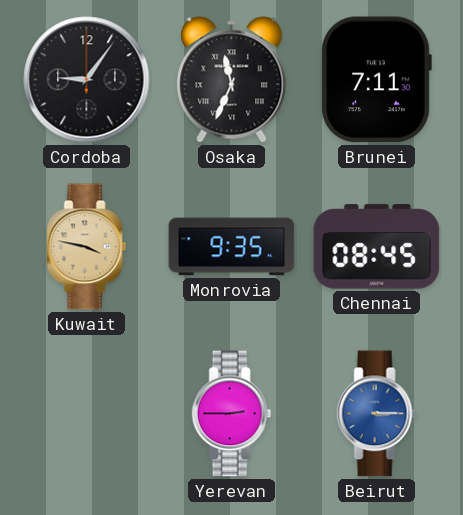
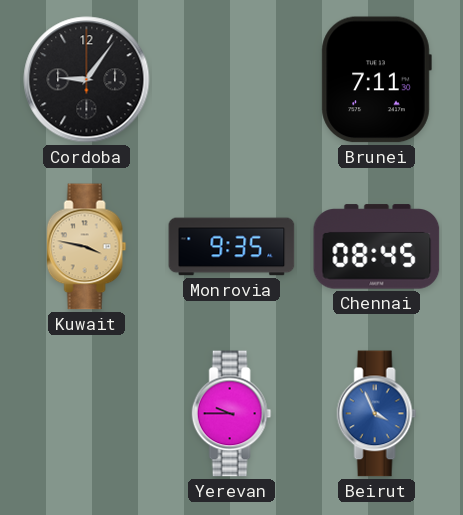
Osaka: 11:34 -> none (232, 80)
Yerevan: 2:45 -> 9:45 (232, 414)
Beirut: 3:15 -> 3:56 (377, 414)
